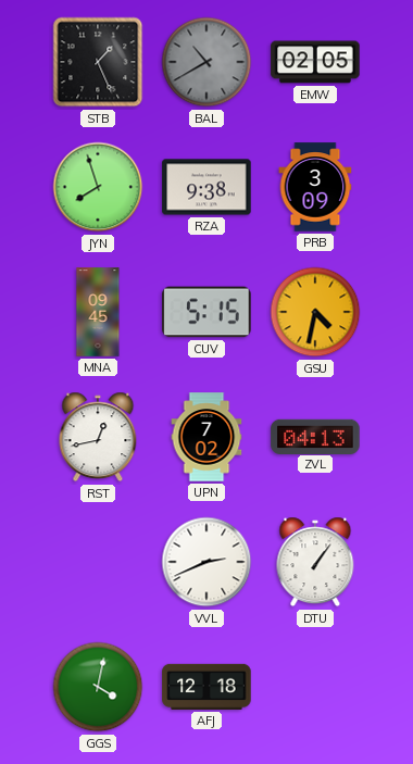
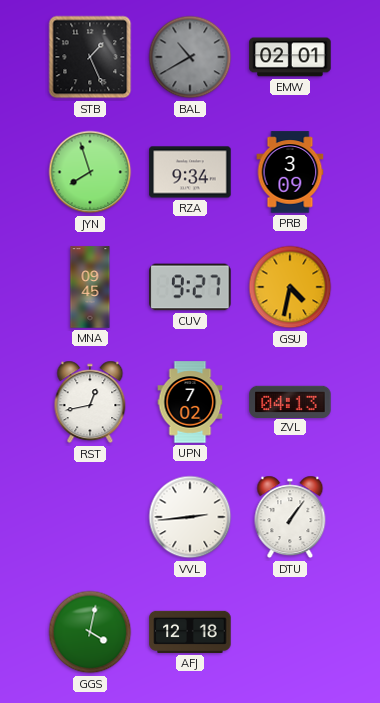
EMW: 02:05 -> 02:01 (290, 57)
RZA: 9:38 -> 9:34 (190, 172)
CUV: 5:15 -> 9:27 (190, 287)
VVL: 2:41 -> 2:44 (190, 517)
